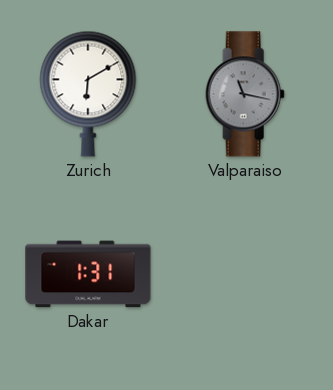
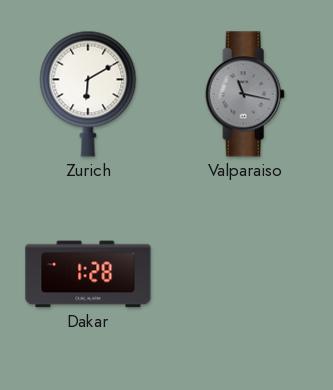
Dakar: 1:31 -> 1:28 (88, 274)
